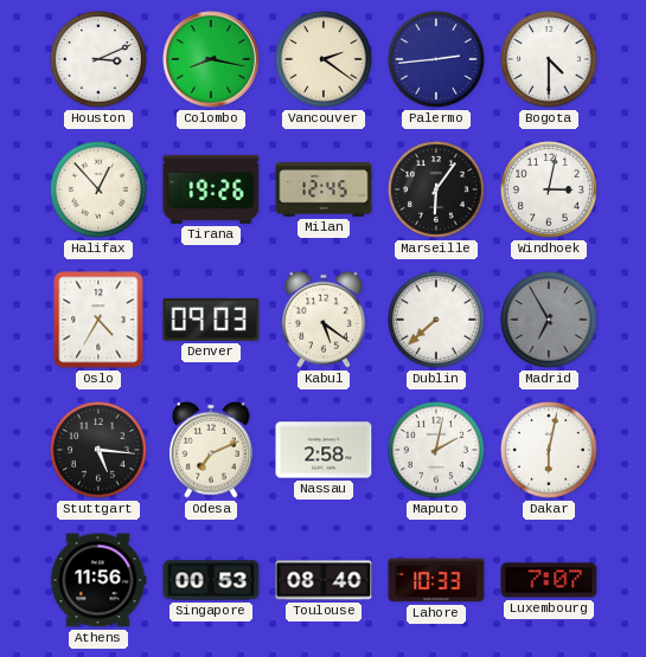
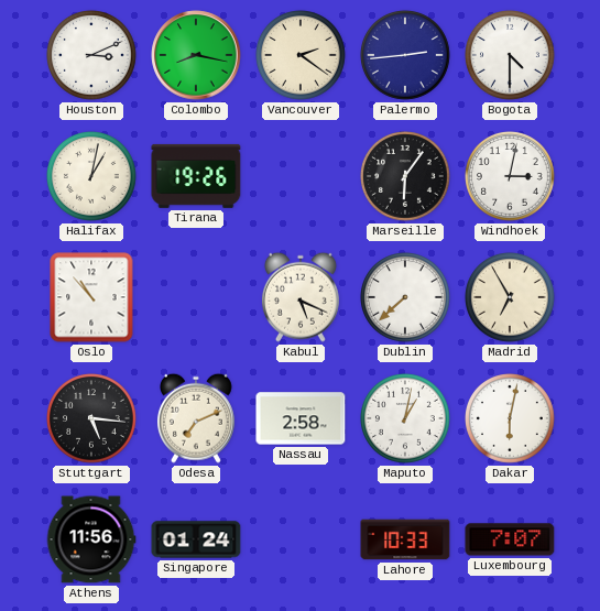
Halifax: 12:53 -> 1:02 (92, 177)
Milan: 12:45 -> none (324, 189)
Oslo: 4:35 -> 10:53 (91, 297)
Denver: 09:03 -> none (211, 320)
Kabul: 5:21 -> 5:19 (301, 297)
Madrid dial: grey -> cream (511, 298)
Maputo: 2:02 -> 1:02 (406, 419)
Singapore: 00:53 -> 01:24 (196, 539)
Toulouse: 08:40 -> none (324, 580)
